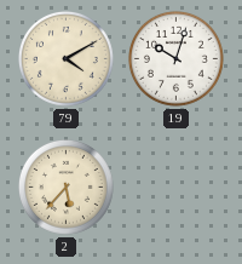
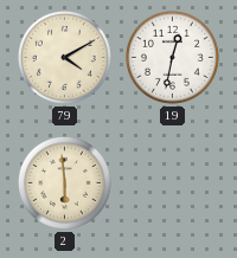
19: 10:03 -> 12:32 (172, 57)
2: 5:37 -> 5:59 (64, 182)
